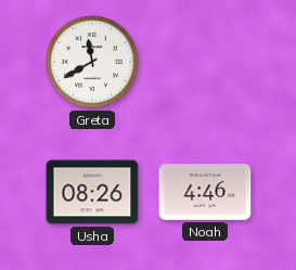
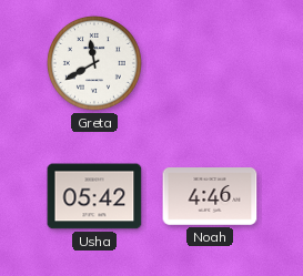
Usha: 08:26 -> 05:42 (94, 196)
